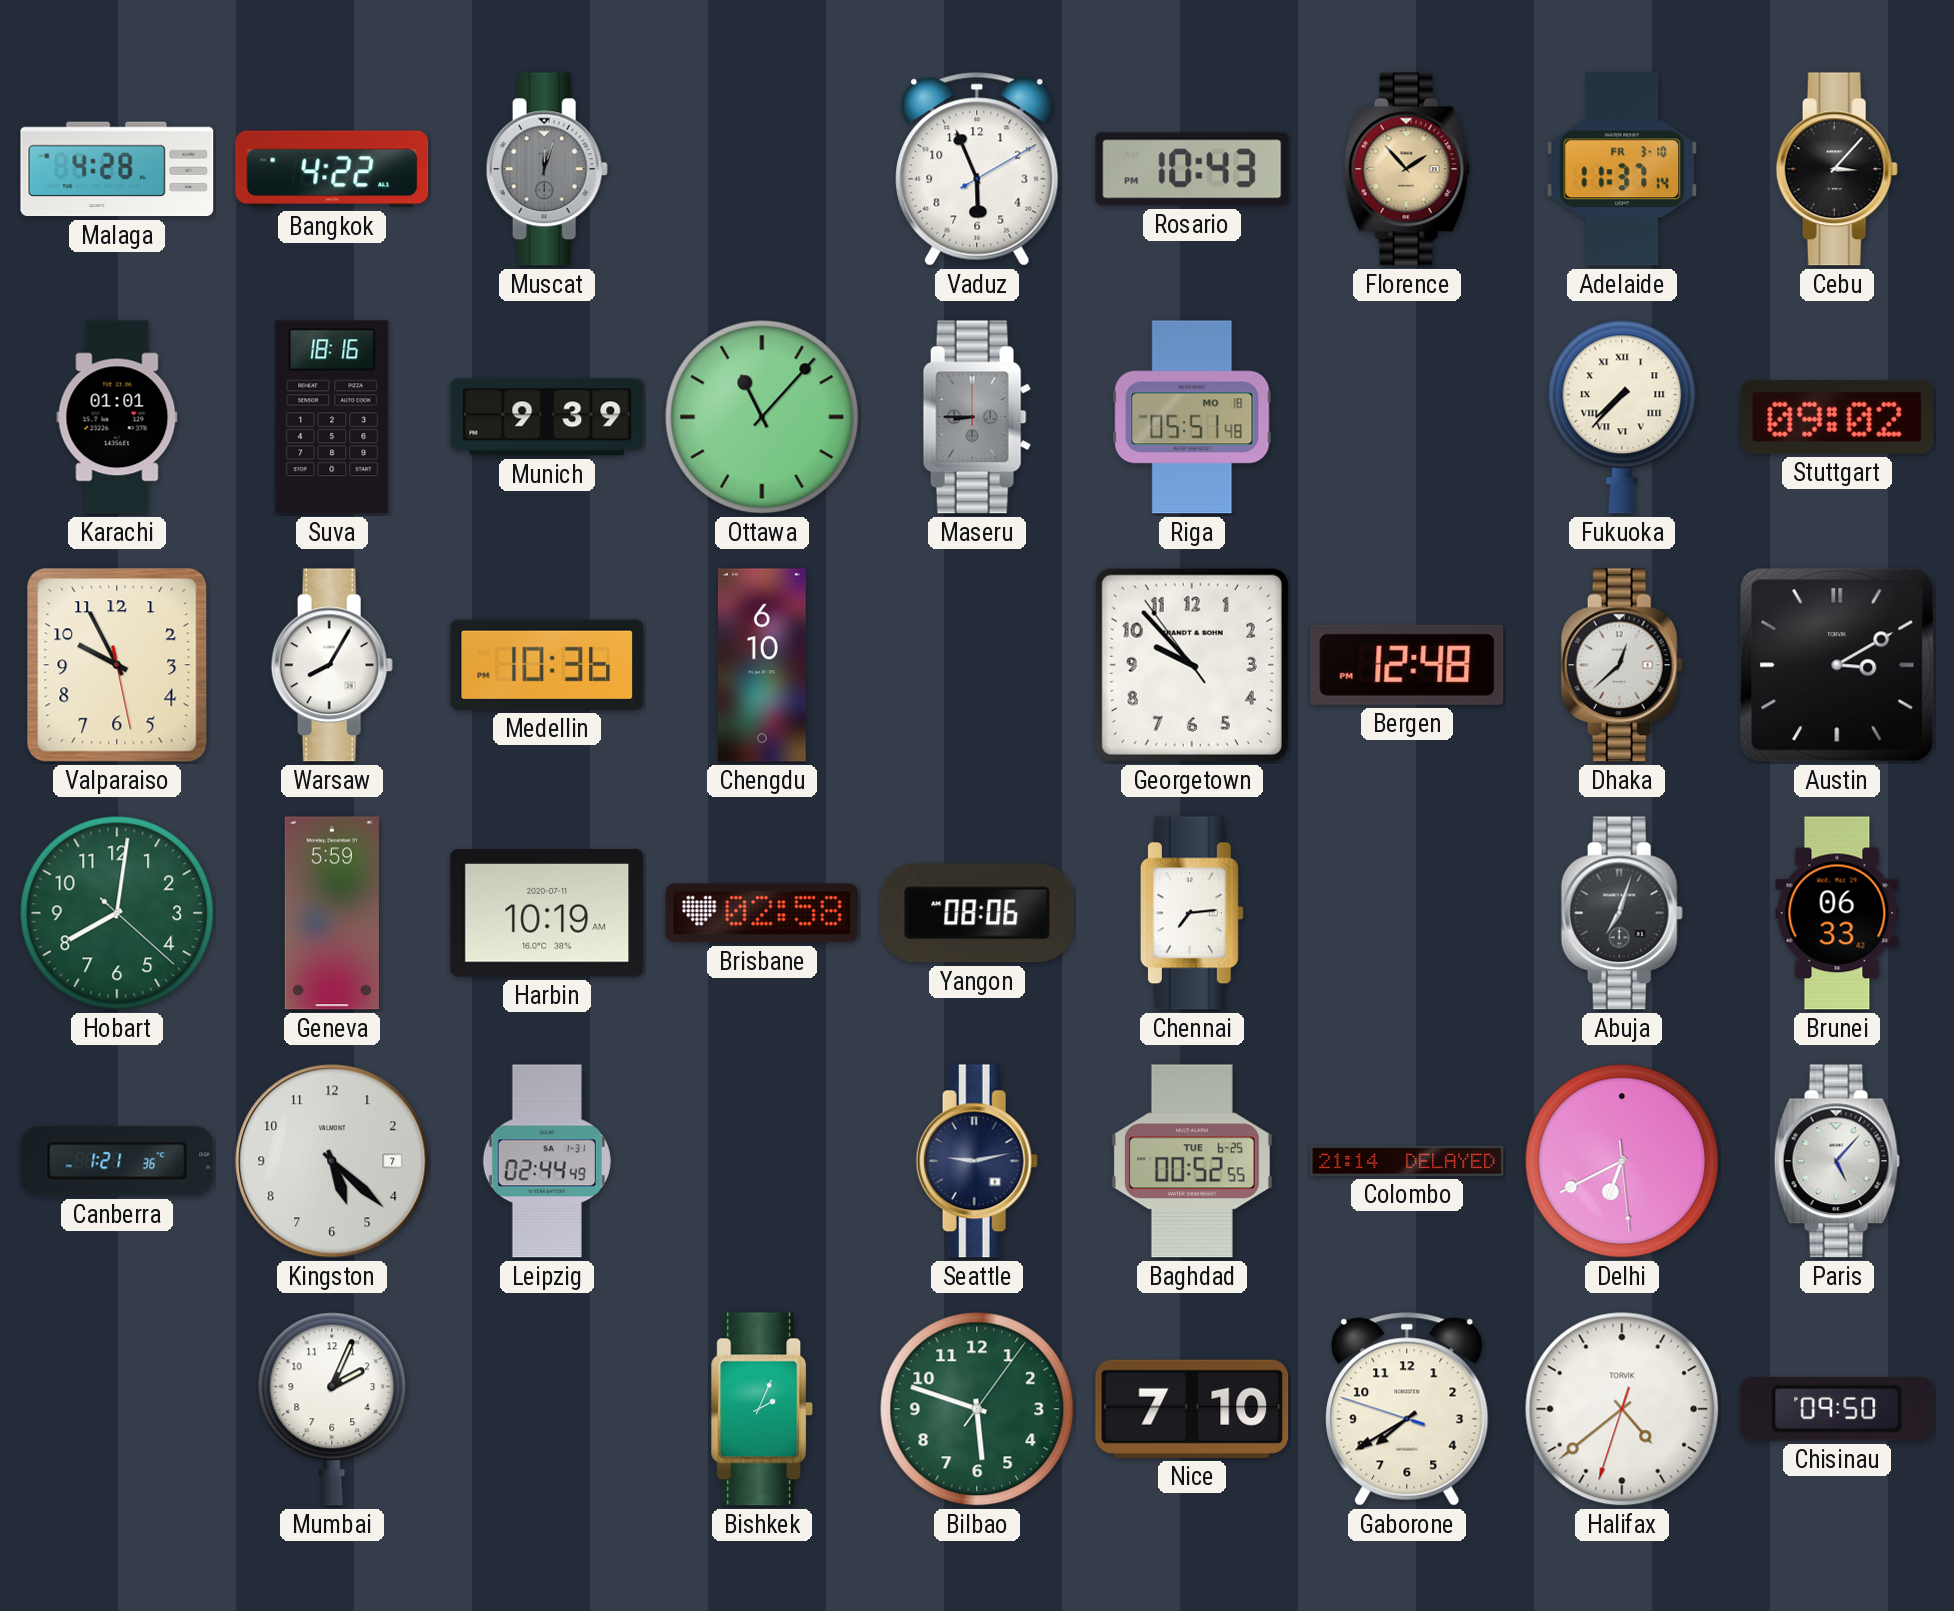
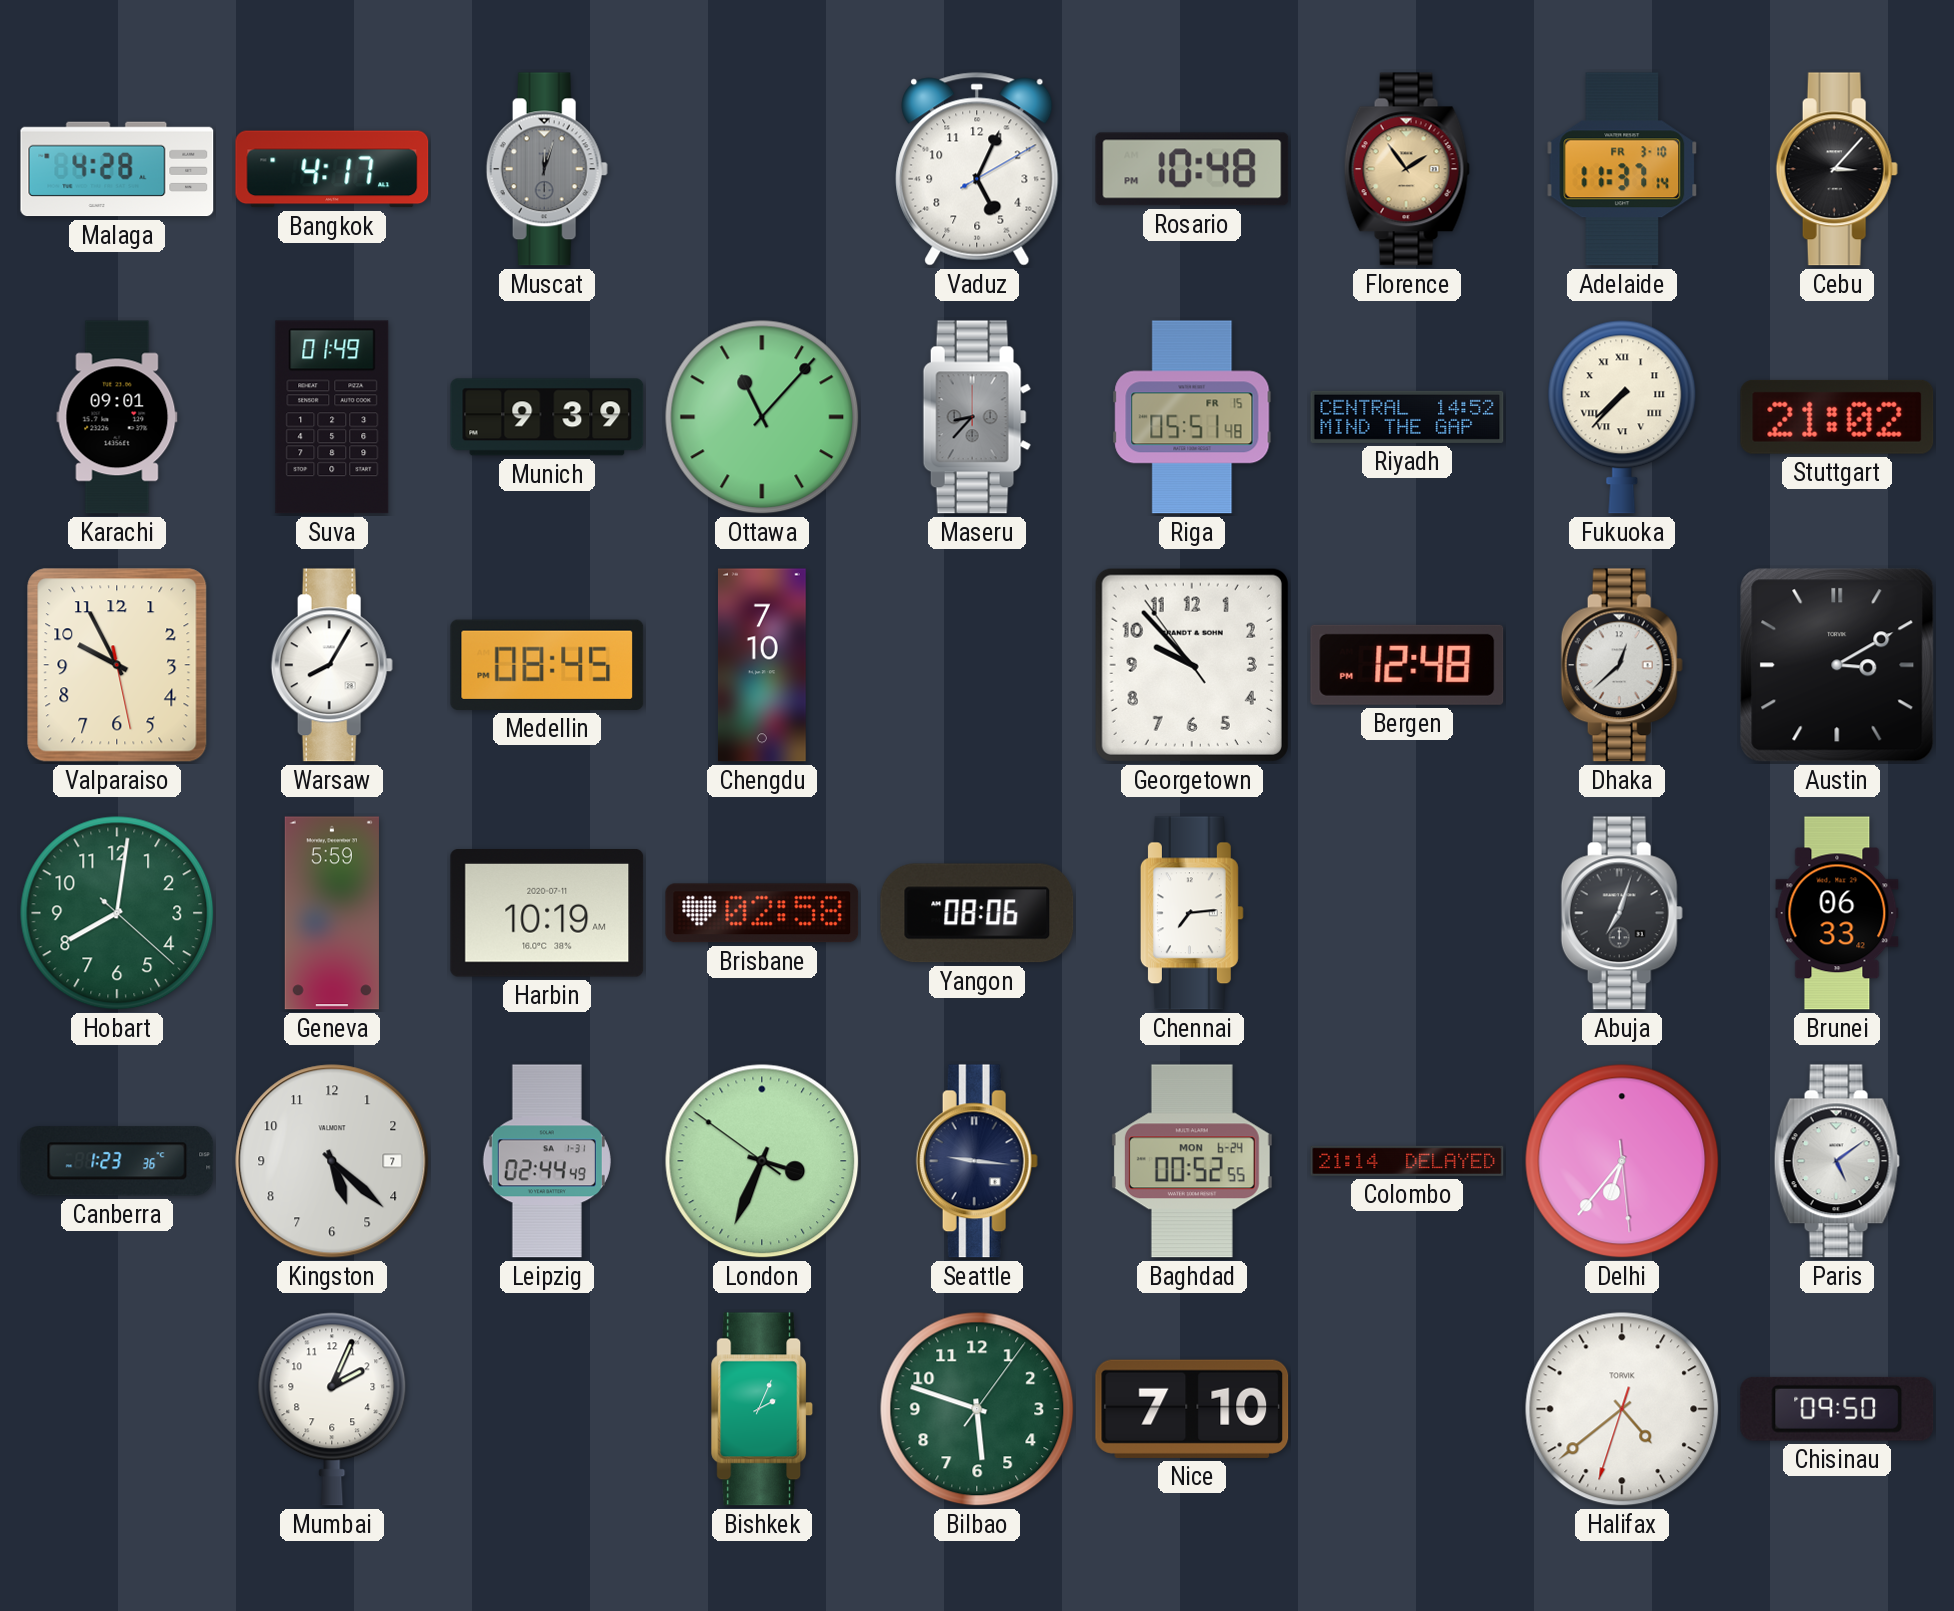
Bangkok: 4:22 -> 4:17 (332, 169)
Vaduz: 5:56 -> 5:04 (977, 169)
Rosario: 10:43 -> 10:48 (1192, 169)
Florence: 1:53 -> 1:54 (1407, 169)
Karachi: 01:01 -> 09:01 (117, 417)
Suva: 18:16 -> 01:49 (332, 417)
Maseru: 8:45 -> 8:37 (977, 417)
Riga date: MO 18 -> FR 15 (1192, 417)
Riyadh: none -> 14:52 (1407, 417)
Stuttgart: 09:02 -> 21:02 (1837, 417)
Medellin: 10:36 -> 08:45 (547, 665)
Chengdu: 6:10 -> 7:10 (762, 665)
Canberra: 1:21 -> 1:23 (117, 1161)
London: none -> 3:33 (762, 1161)
Seattle: 9:13 -> 9:16 (977, 1161)
Baghdad date: TUE 6-25 -> MON 6-24 (1192, 1161)
Delhi: 6:40 -> 6:36 (1622, 1161)
Paris: 5:07 -> 5:09 (1837, 1161)
Gaborone: 7:39 -> none (1407, 1409)
